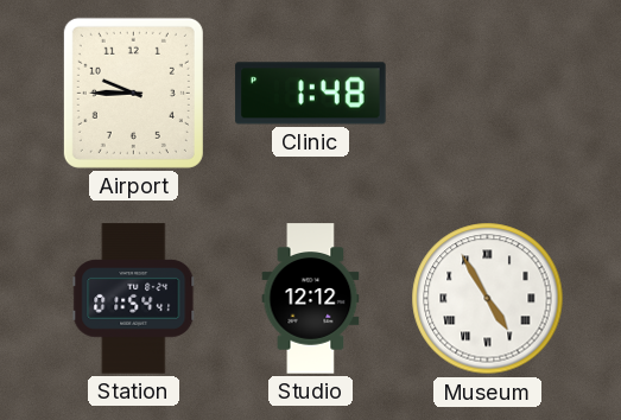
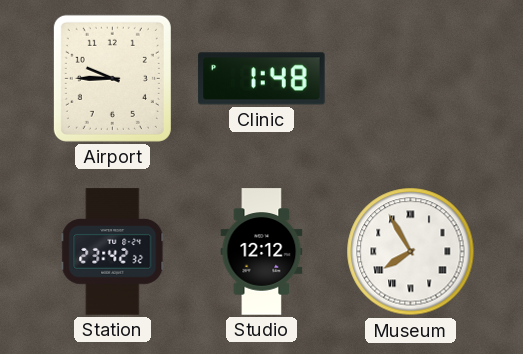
Station: 01:54 -> 23:42 (113, 252)
Museum: 4:55 -> 7:55 (411, 252)
